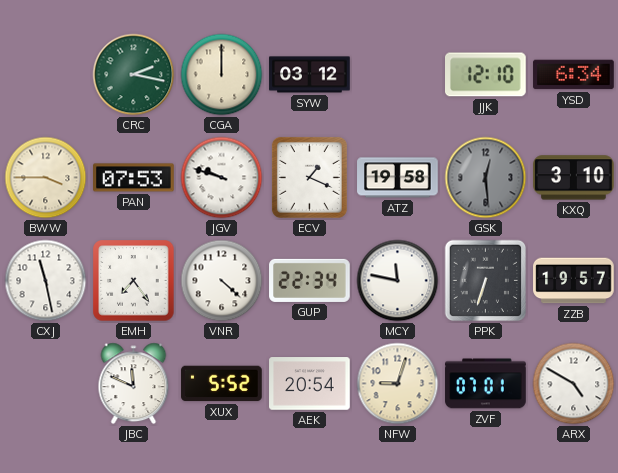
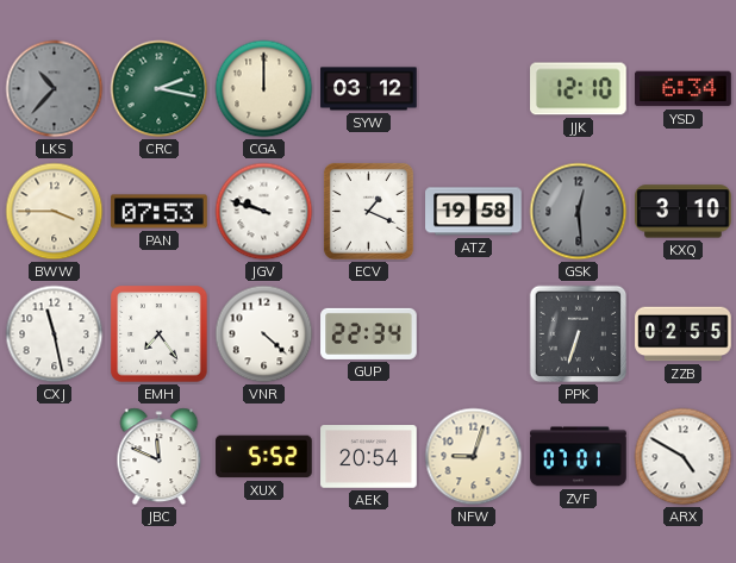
LKS: none -> 10:37 (55, 89)
MCY: 11:47 -> none (398, 281)
ZZB: 19:57 -> 02:55 (684, 334)
